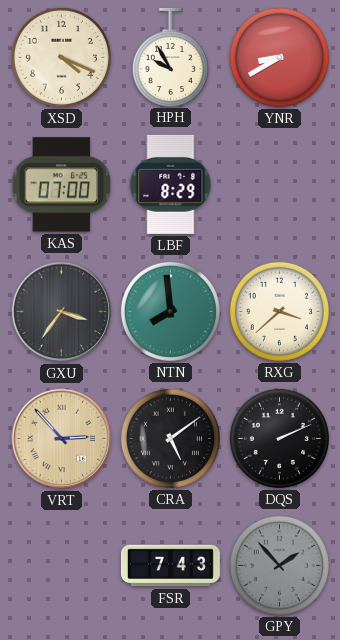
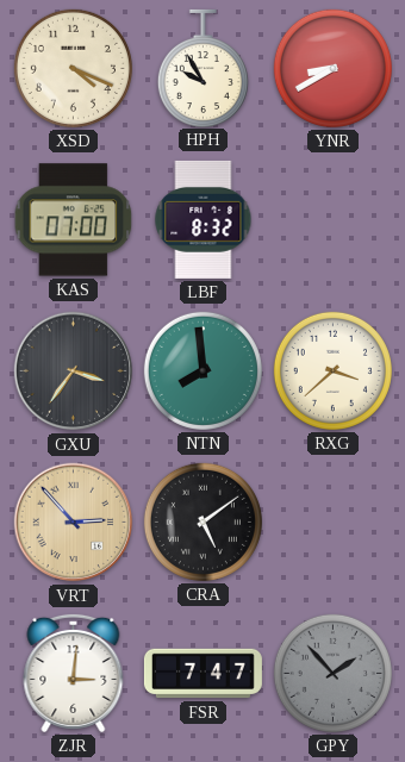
LBF: 8:29 -> 8:32 (204, 219)
DQS: 2:11 -> none (279, 438)
ZJR: none -> 3:01 (74, 673)
FSR: 7:43 -> 7:47 (202, 674)
